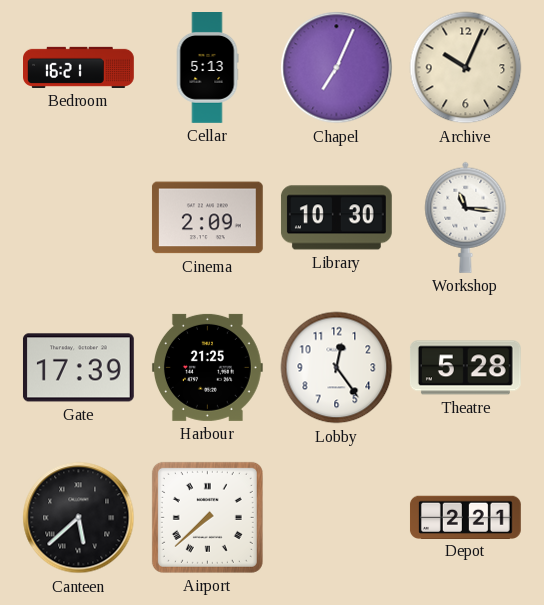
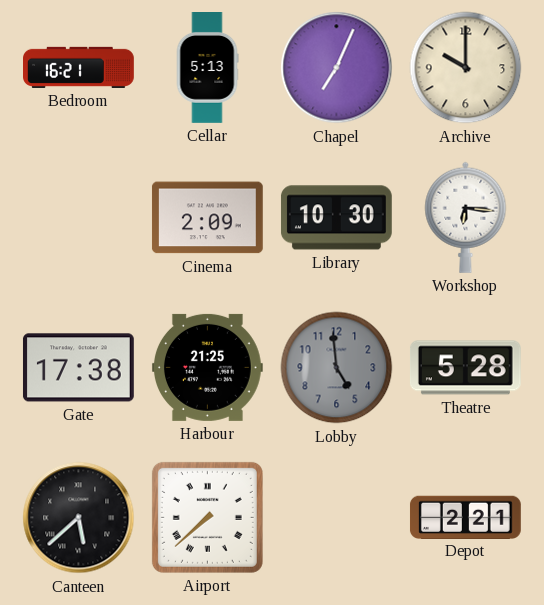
Archive: 10:04 -> 10:00 (466, 68)
Workshop: 11:16 -> 6:16 (466, 217)
Gate: 17:39 -> 17:38 (78, 368)
Lobby: 12:24 -> 4:59 (337, 368)
Lobby dial: white -> grey (337, 368)
